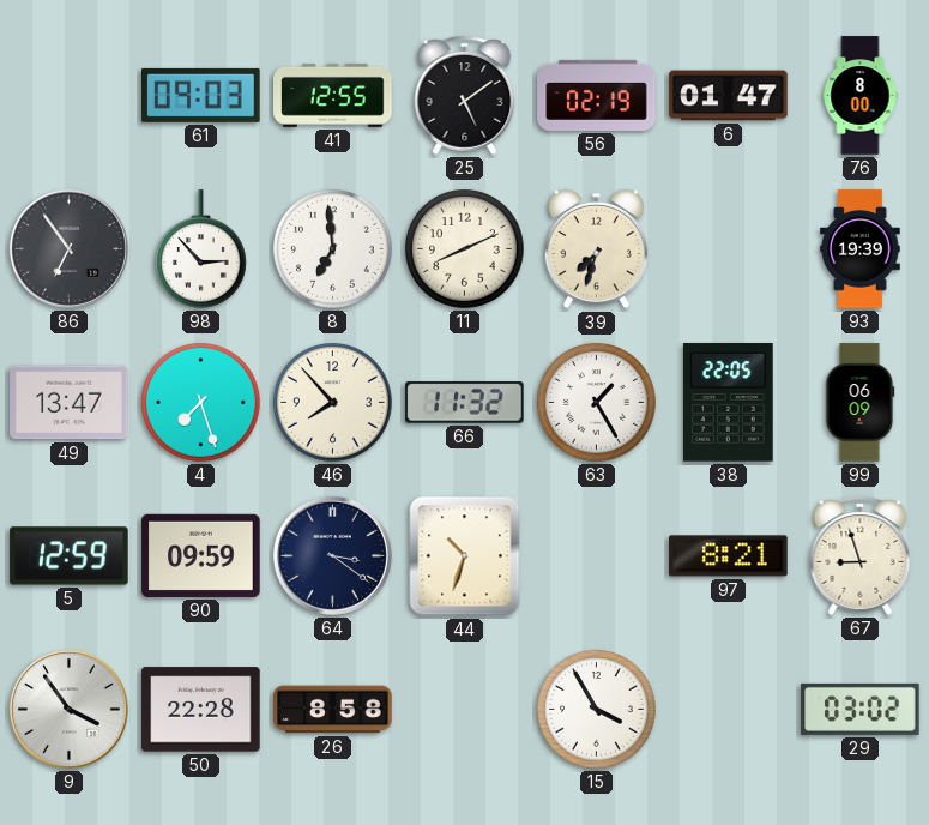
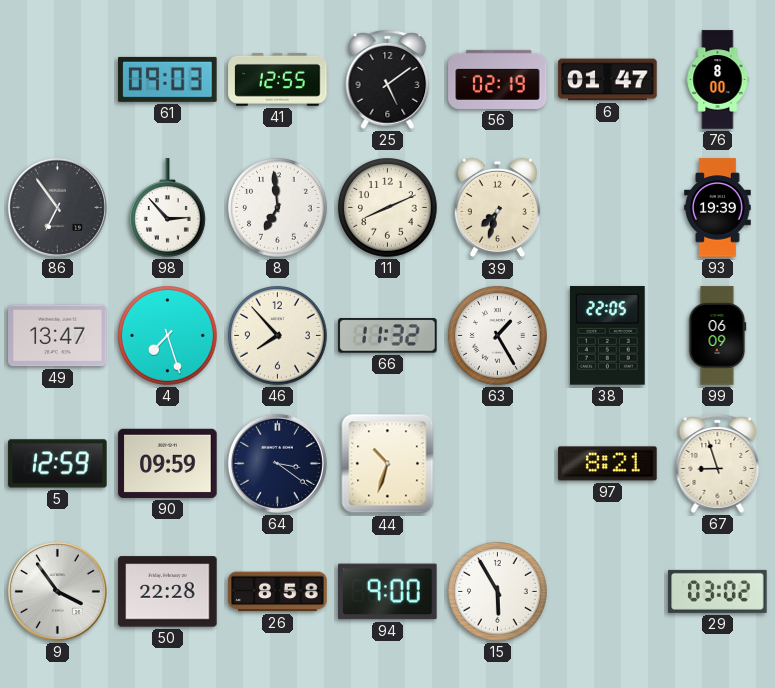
94: none -> 9:00 (388, 592)
15: 3:55 -> 5:55 (498, 592)
